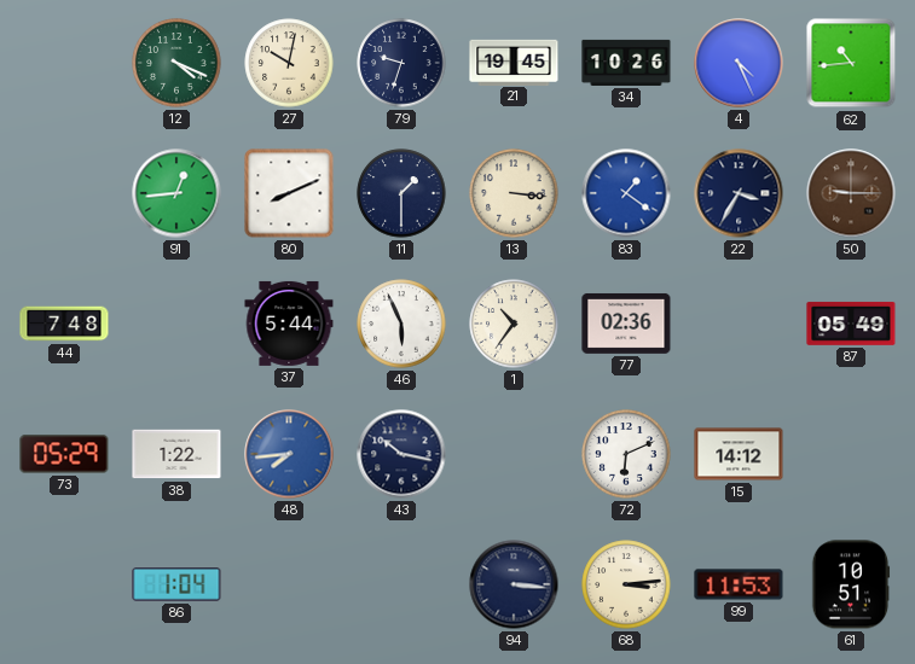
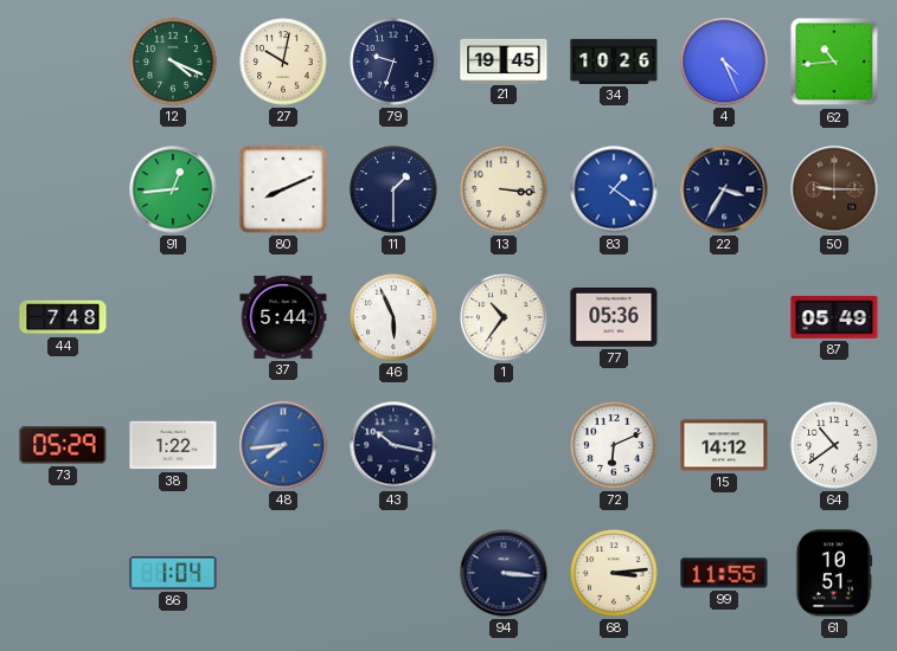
77: 02:36 -> 05:36 (614, 317)
64: none -> 10:39 (834, 445)
99: 11:53 -> 11:55 (724, 573)
